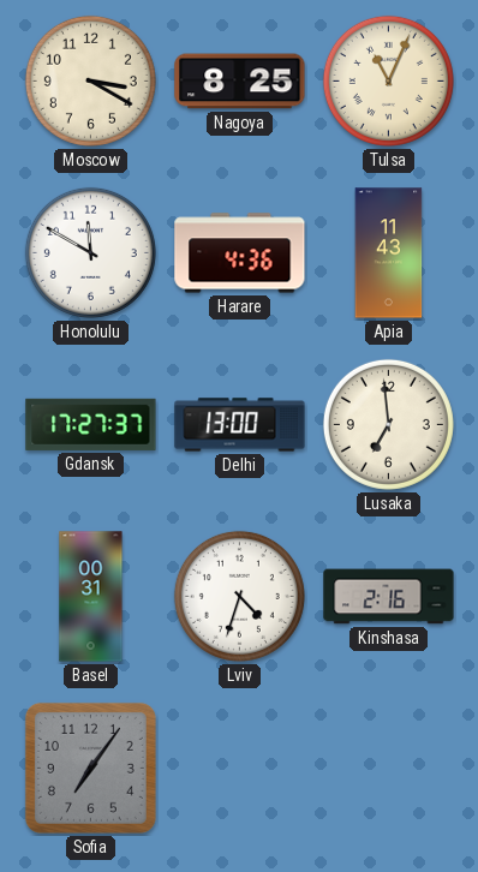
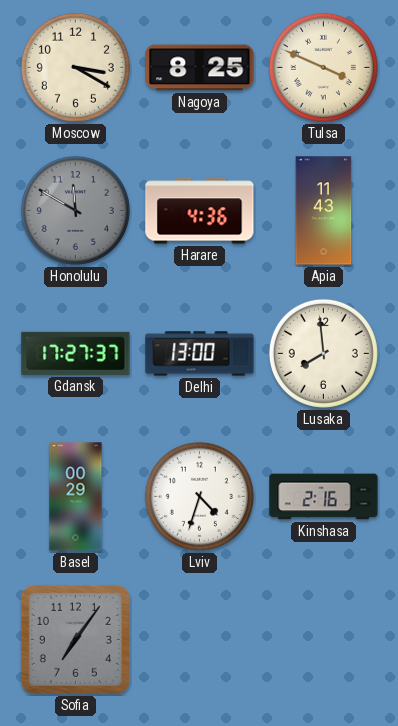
Tulsa: 11:04 -> 3:49 (323, 67)
Honolulu dial: white -> grey (75, 210)
Lusaka: 6:59 -> 7:59 (323, 353)
Basel: 00:31 -> 00:29 (76, 497)
